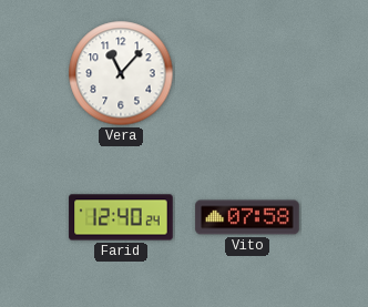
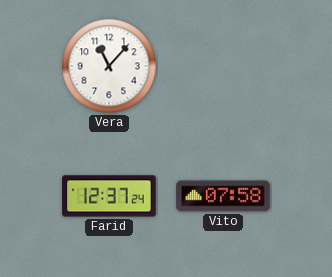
Farid: 12:40 -> 12:37 (109, 196)
